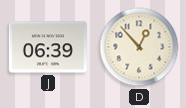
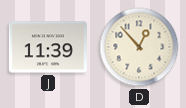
J: 06:39 -> 11:39 (48, 47)
